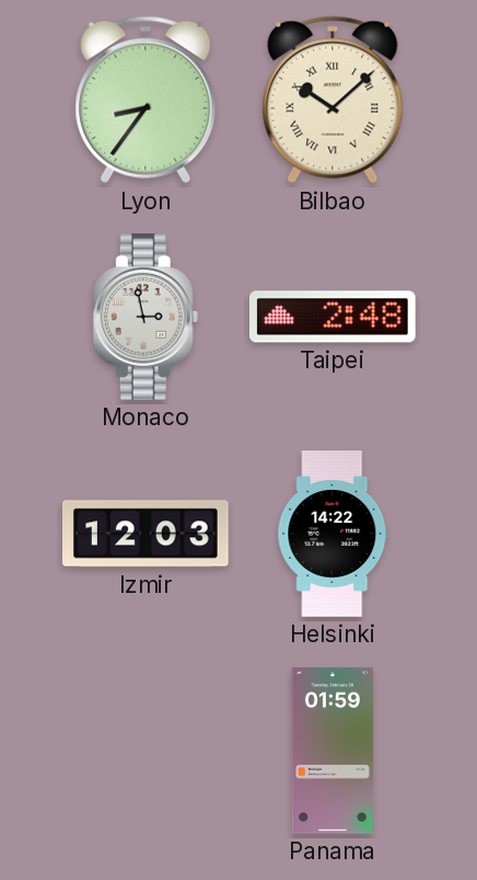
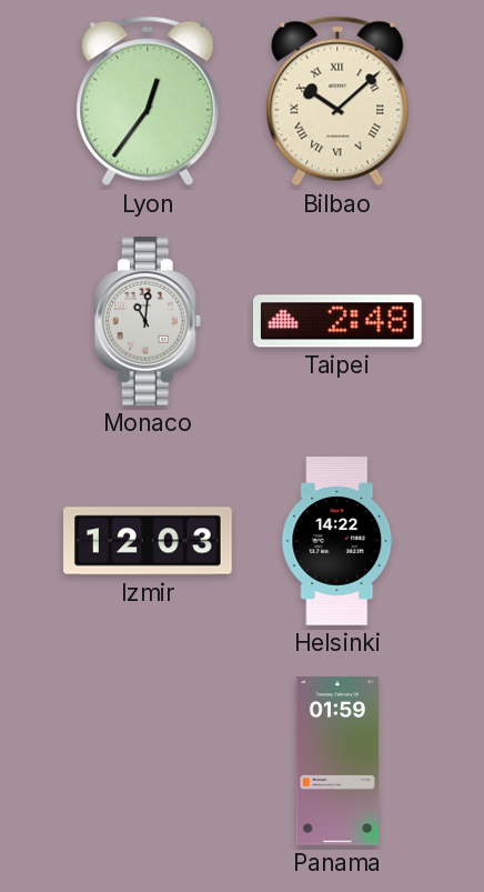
Lyon: 8:36 -> 12:36 (148, 101)
Monaco: 2:58 -> 11:01 (148, 321)
